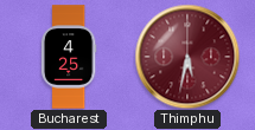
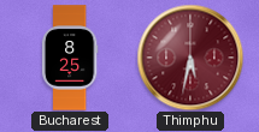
Bucharest: 4:25 -> 8:25 (70, 58)
